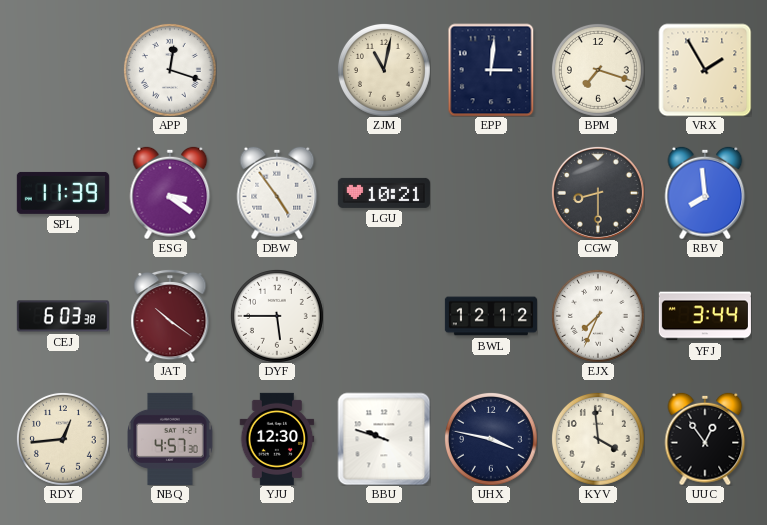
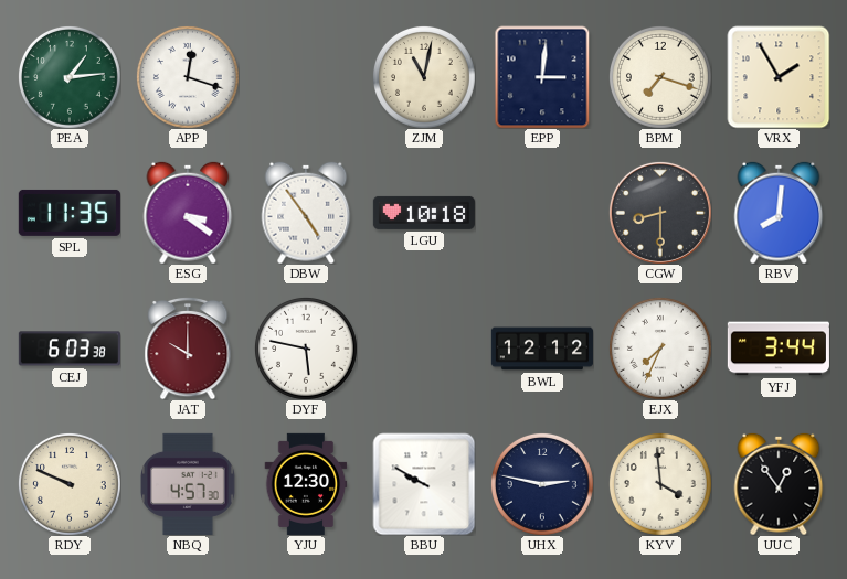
PEA: none -> 1:14 (70, 77)
SPL: 11:39 -> 11:35 (70, 213)
LGU: 10:21 -> 10:18 (424, 213)
RBV: 7:59 -> 8:01 (779, 213)
JAT: 10:21 -> 10:00 (188, 349)
DYF: 5:45 -> 5:47 (306, 349)
RDY: 12:44 -> 9:49 (70, 484)
BBU: 9:48 -> 9:50 (424, 484)
UHX: 3:47 -> 2:47 (542, 484)
